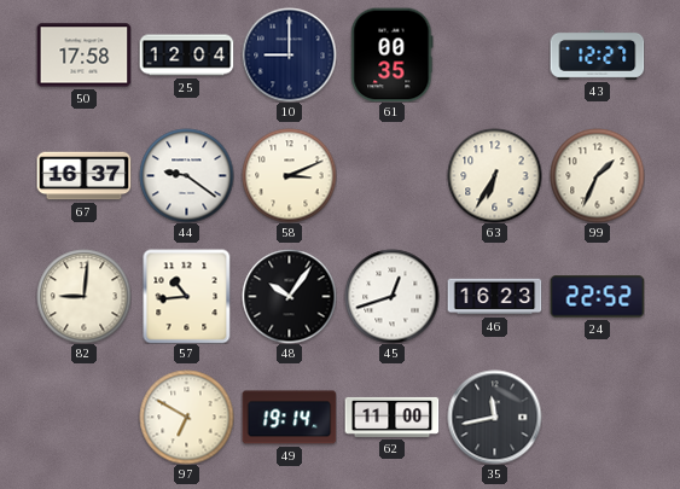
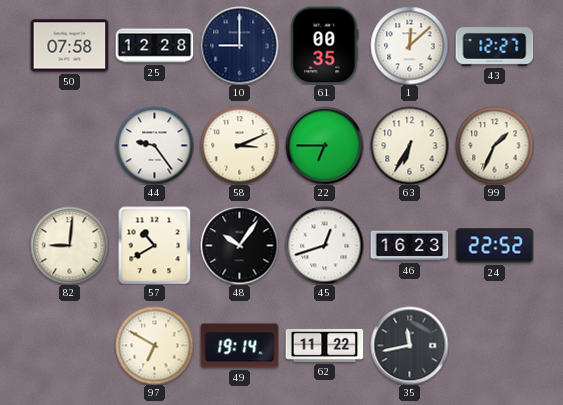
50: 17:58 -> 07:58 (69, 46)
25: 12:04 -> 12:28 (154, 46)
1: none -> 12:08 (409, 45)
67: 16:37 -> none (83, 176)
44: 9:21 -> 9:24 (154, 145)
22: none -> 6:45 (324, 145)
57: 10:44 -> 10:40 (155, 245)
62: 11:00 -> 11:22 (324, 345)
